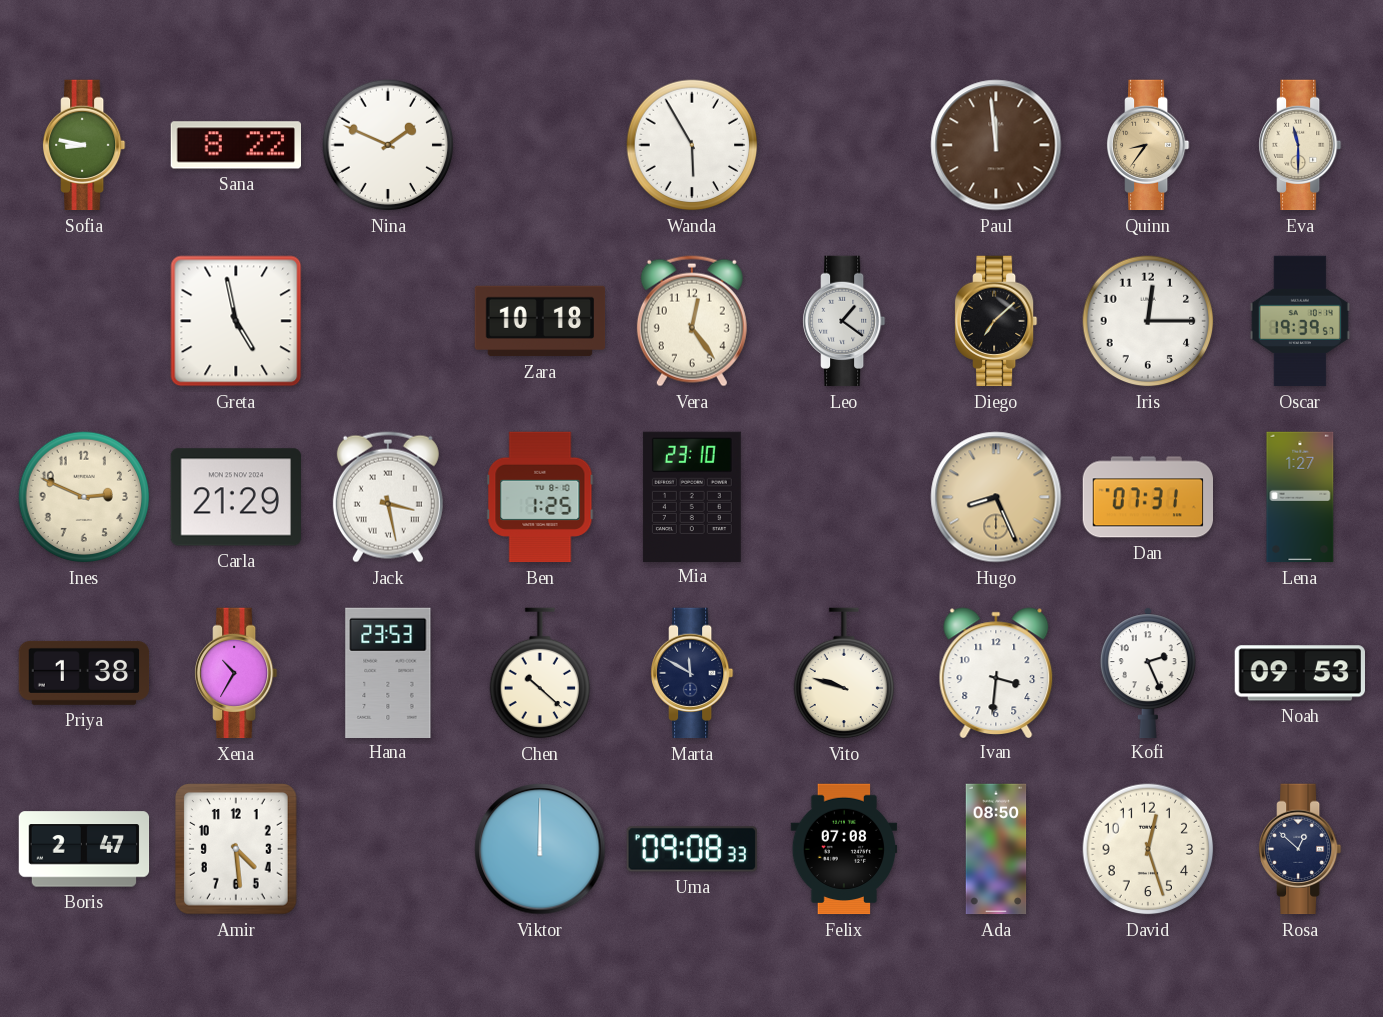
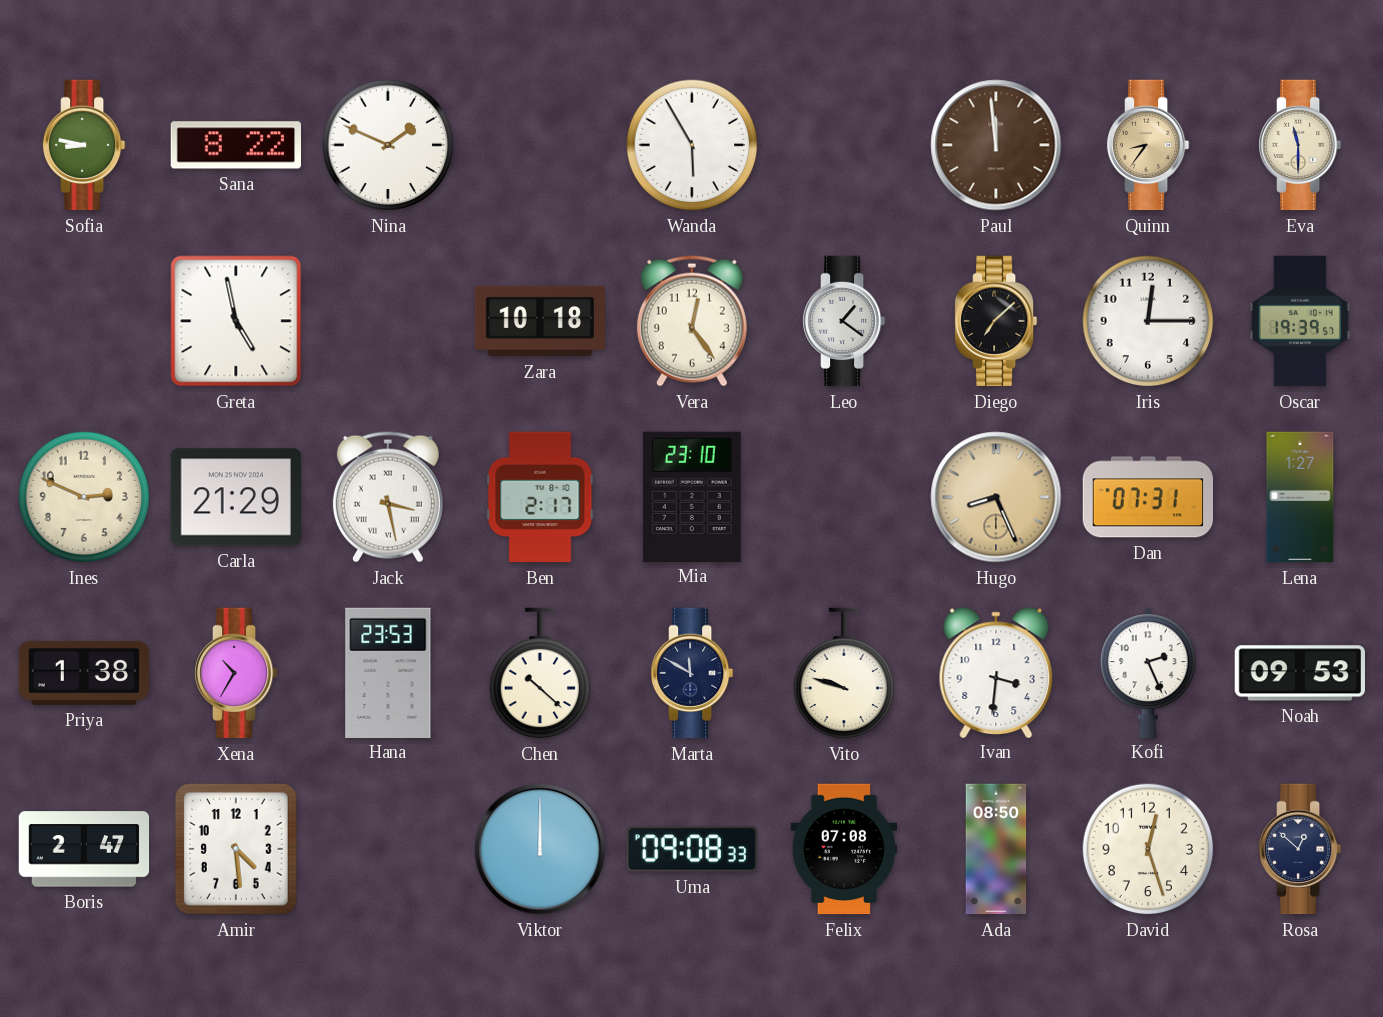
Ben: 1:25 -> 2:17 (540, 497)
